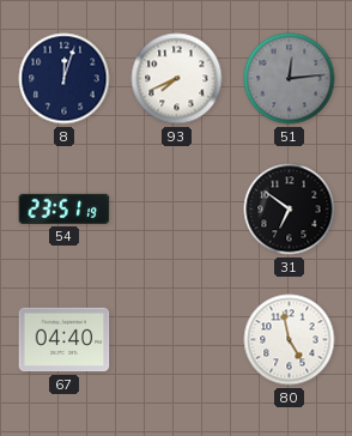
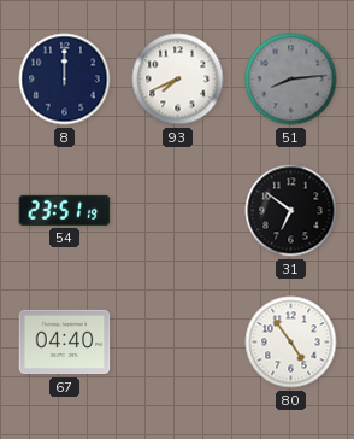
8: 12:03 -> 12:00 (65, 80)
51: 12:14 -> 8:14 (291, 80)
80: 4:58 -> 4:54 (291, 343)
